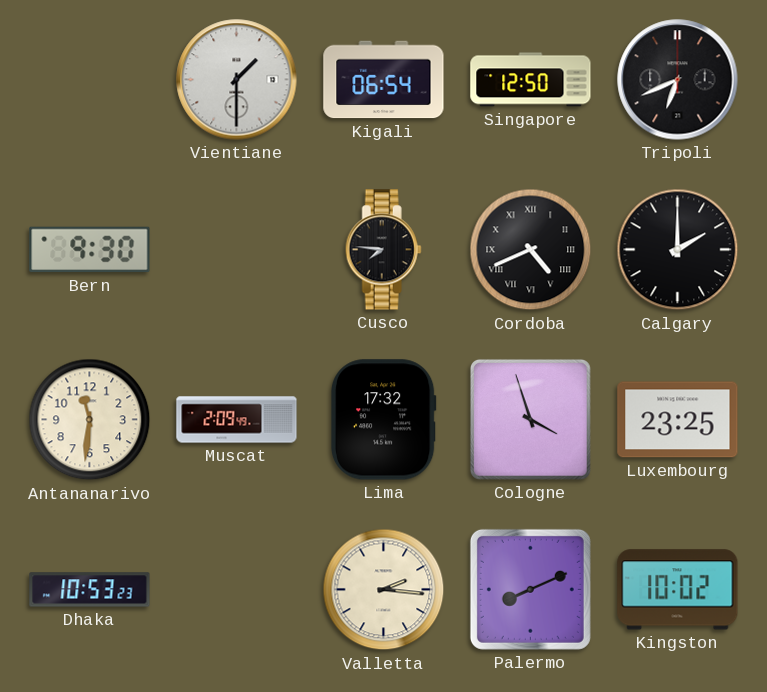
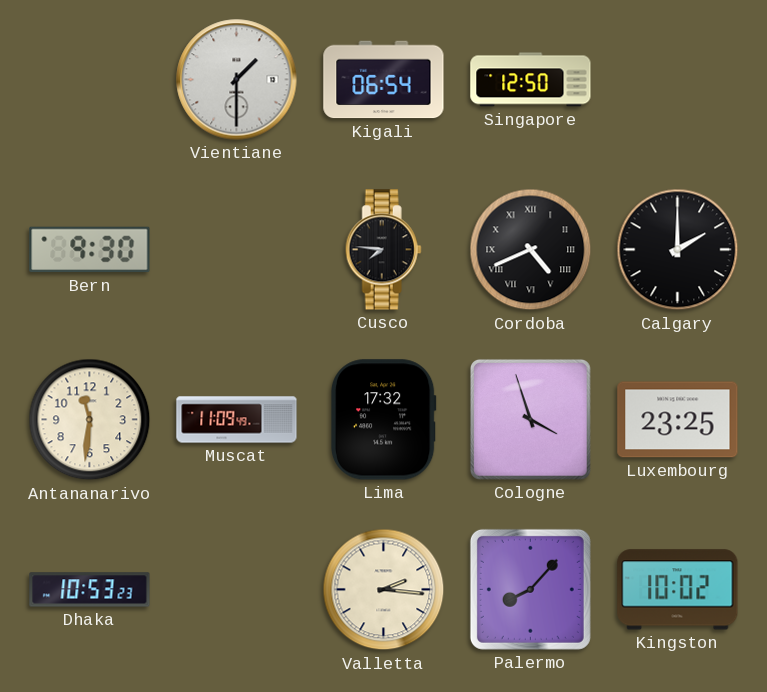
Tripoli: 6:41 -> none (678, 80)
Muscat: 2:09 -> 11:09 (237, 420)
Palermo: 8:11 -> 8:07 (530, 589)
